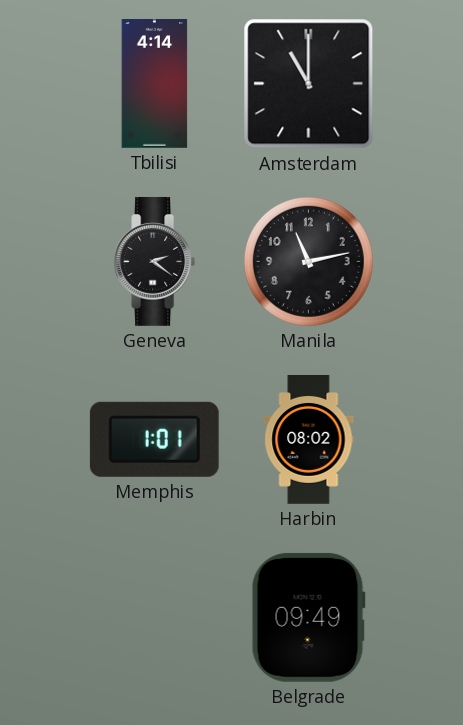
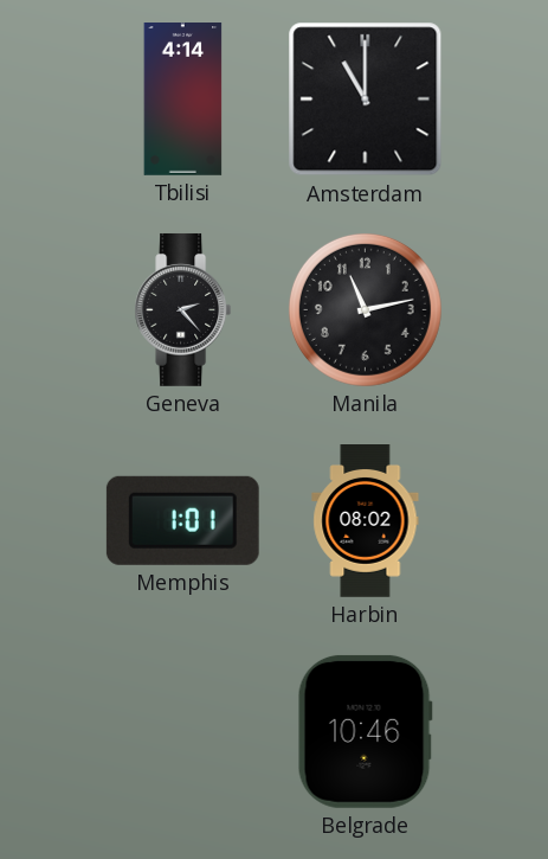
Geneva: 2:21 -> 2:23 (183, 309)
Belgrade: 09:49 -> 10:46 (365, 731)
